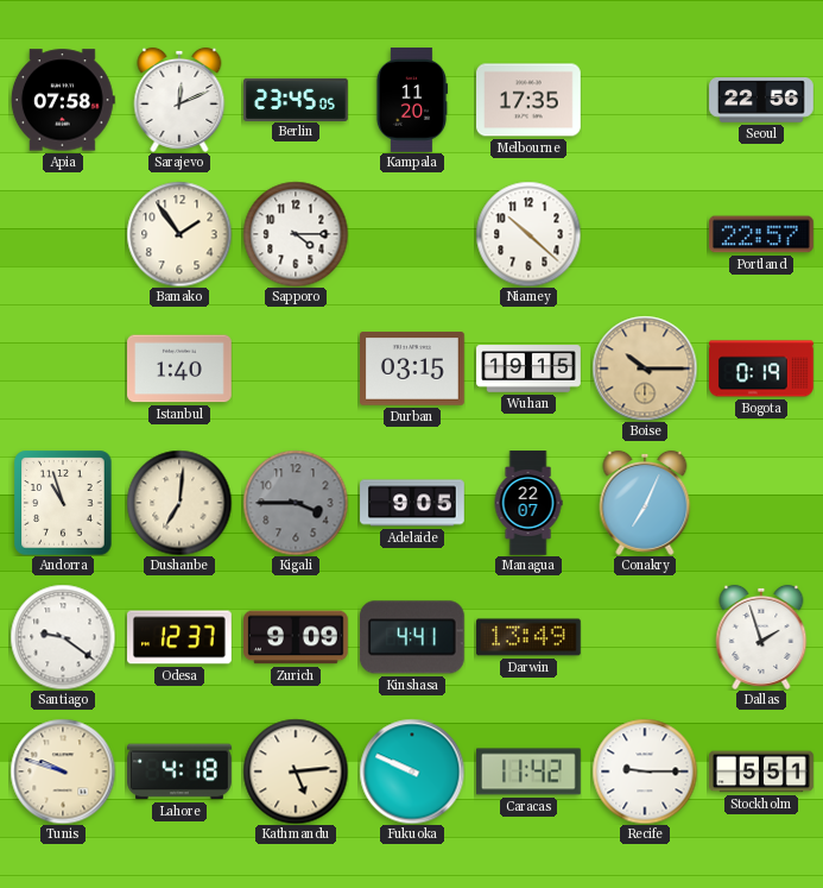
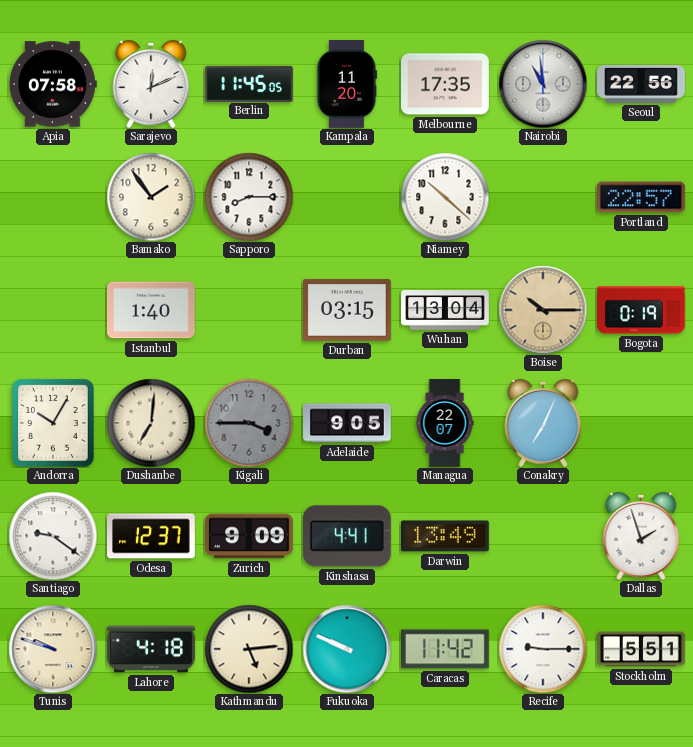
Berlin: 23:45 -> 11:45 (249, 83)
Nairobi: none -> 10:59 (543, 84)
Sapporo: 4:15 -> 8:15 (249, 197)
Wuhan: 19:15 -> 13:04 (445, 310)
Andorra: 10:57 -> 10:05 (53, 423)
